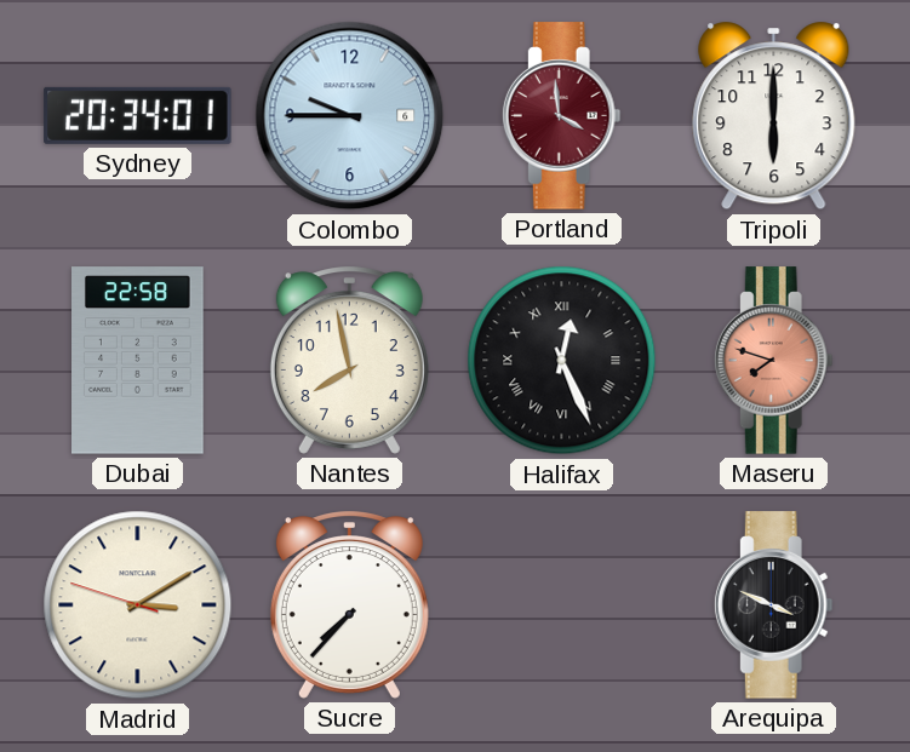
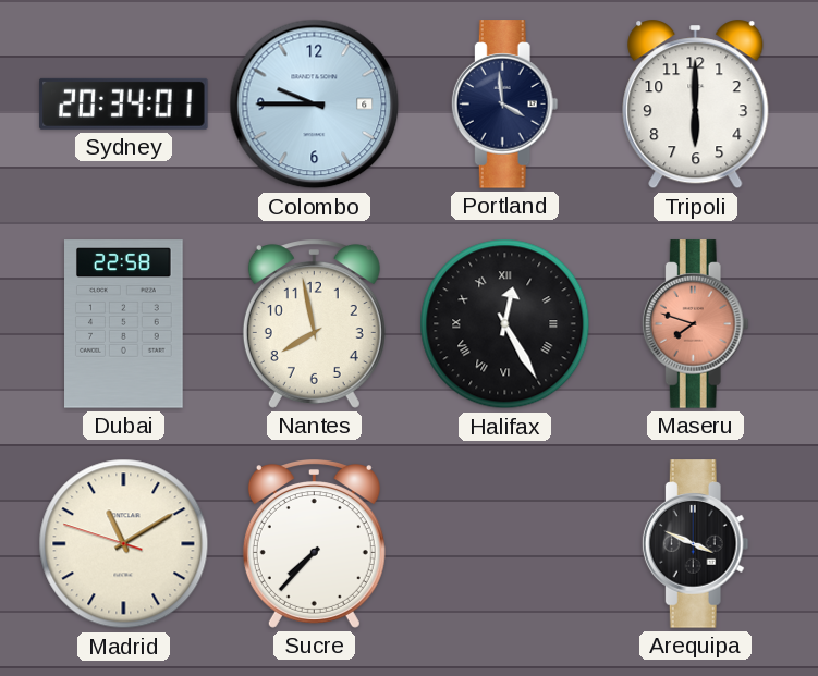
Portland dial: burgundy -> navy (504, 105)
Halifax: 12:26 -> 12:25 (505, 324)
Madrid: 3:09 -> 11:09 (124, 544)
